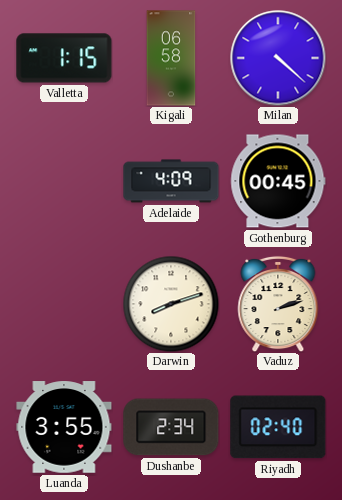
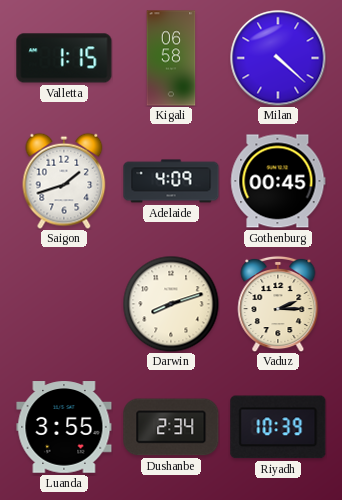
Saigon: none -> 1:42 (64, 181)
Vaduz: 2:12 -> 2:15 (278, 304)
Riyadh: 02:40 -> 10:39 (278, 427)
